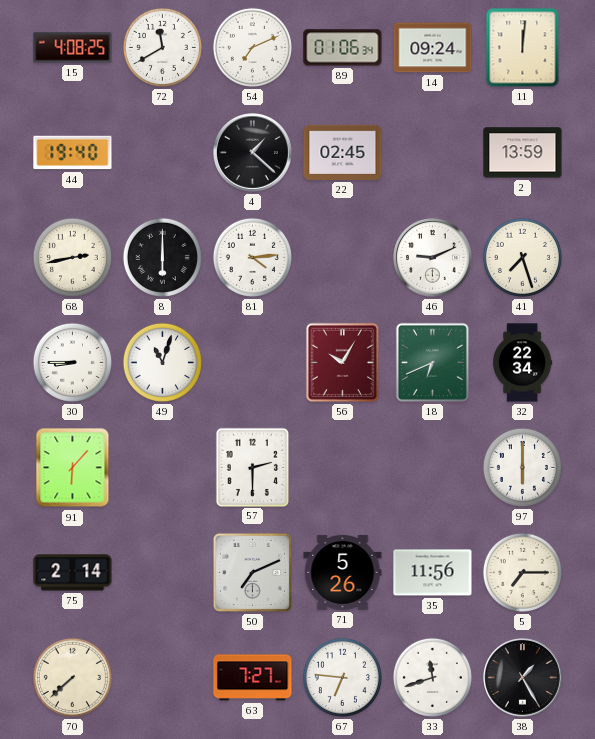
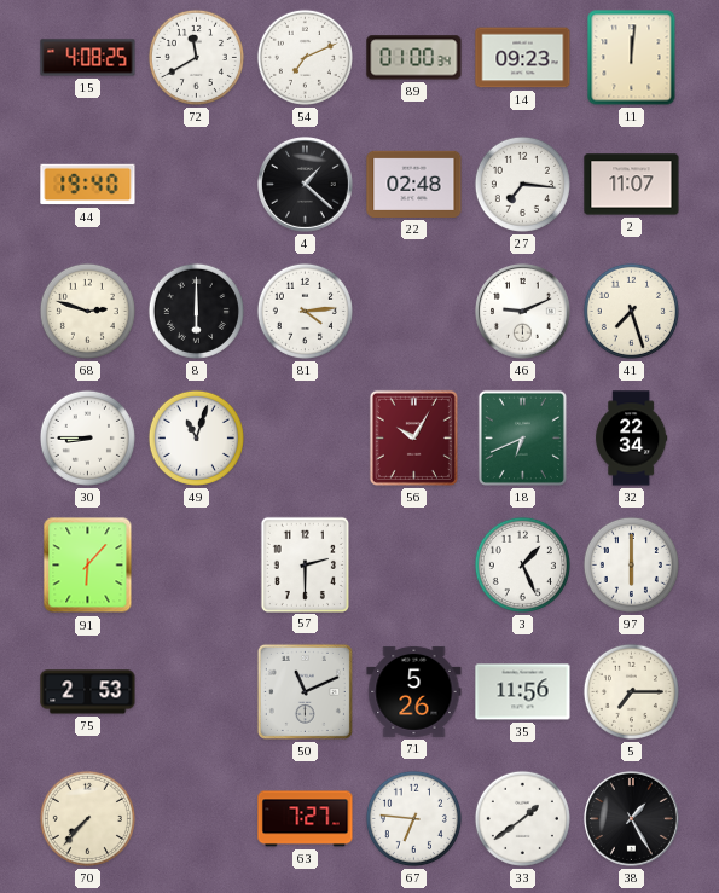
89: 01:06 -> 01:00 (414, 58)
14: 09:24 -> 09:23 (523, 58)
22: 02:45 -> 02:48 (414, 184)
27: none -> 7:16 (522, 184)
2: 13:59 -> 11:07 (632, 185)
68: 2:43 -> 2:48 (87, 311)
3: none -> 1:26 (522, 564)
75: 2:14 -> 2:53 (88, 692)
50: 7:11 -> 11:11 (305, 691)
70: 7:38 -> 7:37 (87, 818)
33: 11:42 -> 1:39 (522, 818)
